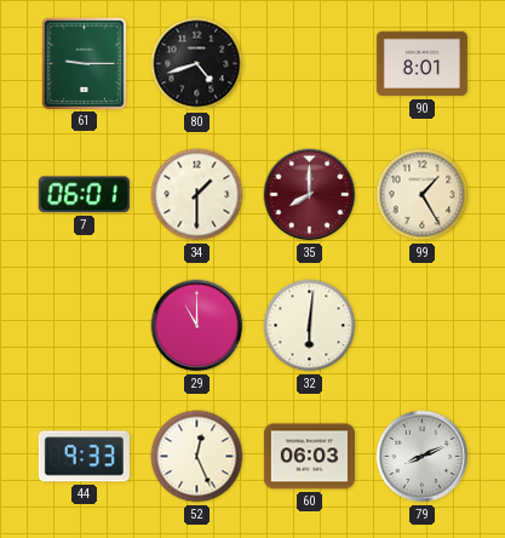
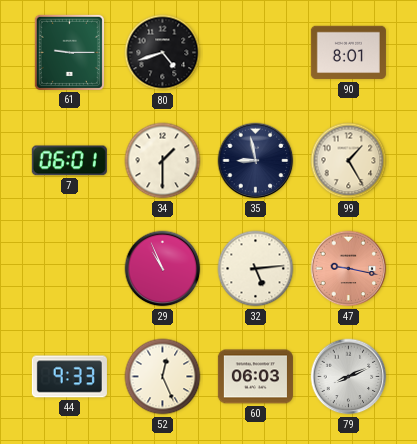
35: 8:00 -> 8:58 (256, 161)
35 dial: burgundy -> navy (256, 161)
29: 11:00 -> 10:56 (163, 269)
32: 6:01 -> 5:14 (256, 269)
47: none -> 9:17 (349, 269)
